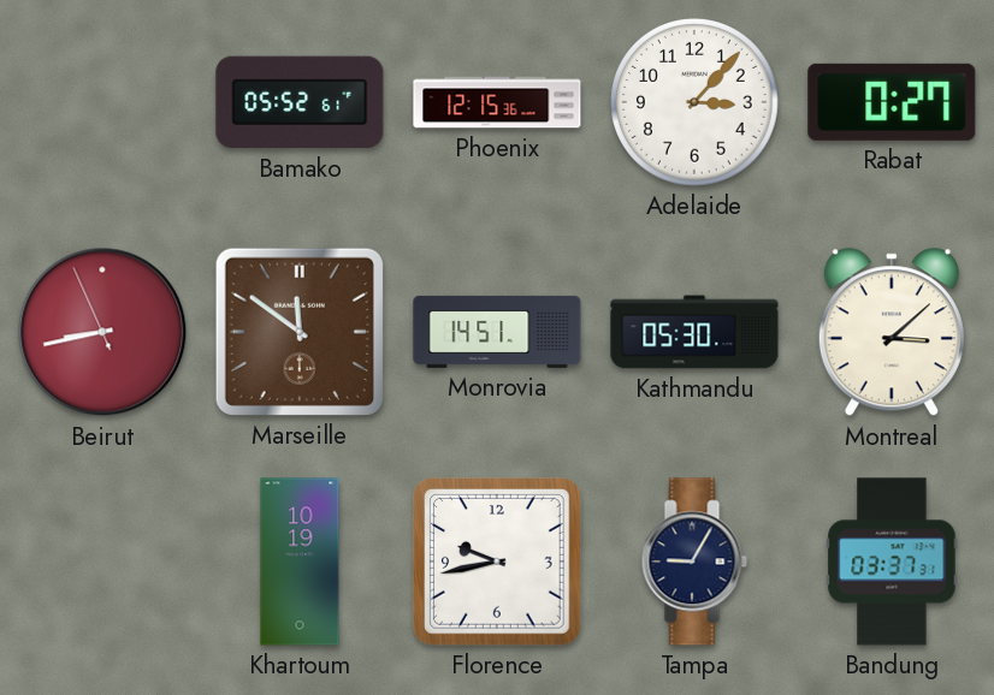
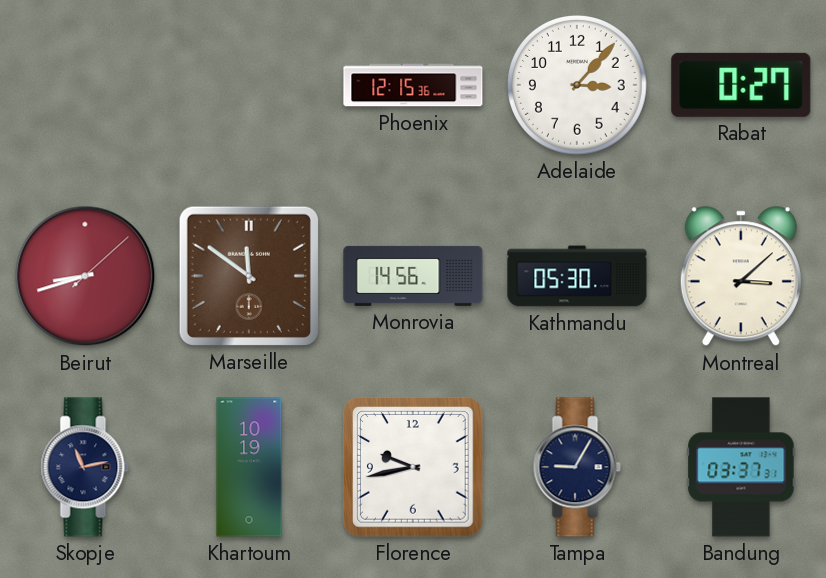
Bamako: 05:52 -> none (300, 102)
Beirut: 8:42:56 -> 8:42:08 (85, 276)
Monrovia: 14:51 -> 14:56 (413, 276)
Skopje: none -> 11:13 (85, 467)
